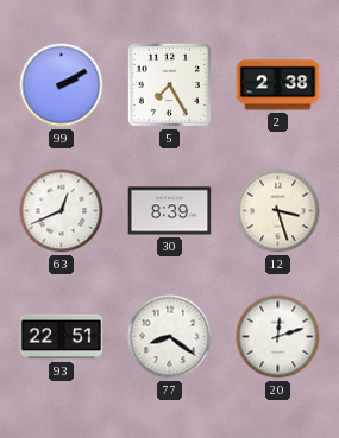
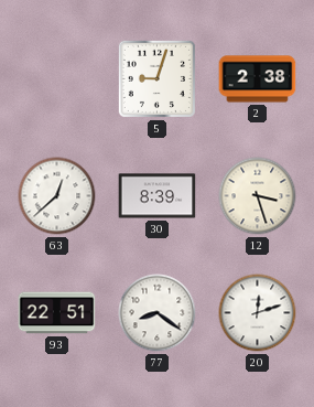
99: 2:10 -> none (62, 85)
5: 7:25 -> 9:03 (156, 78)
63: 12:41 -> 12:38 (57, 196)
